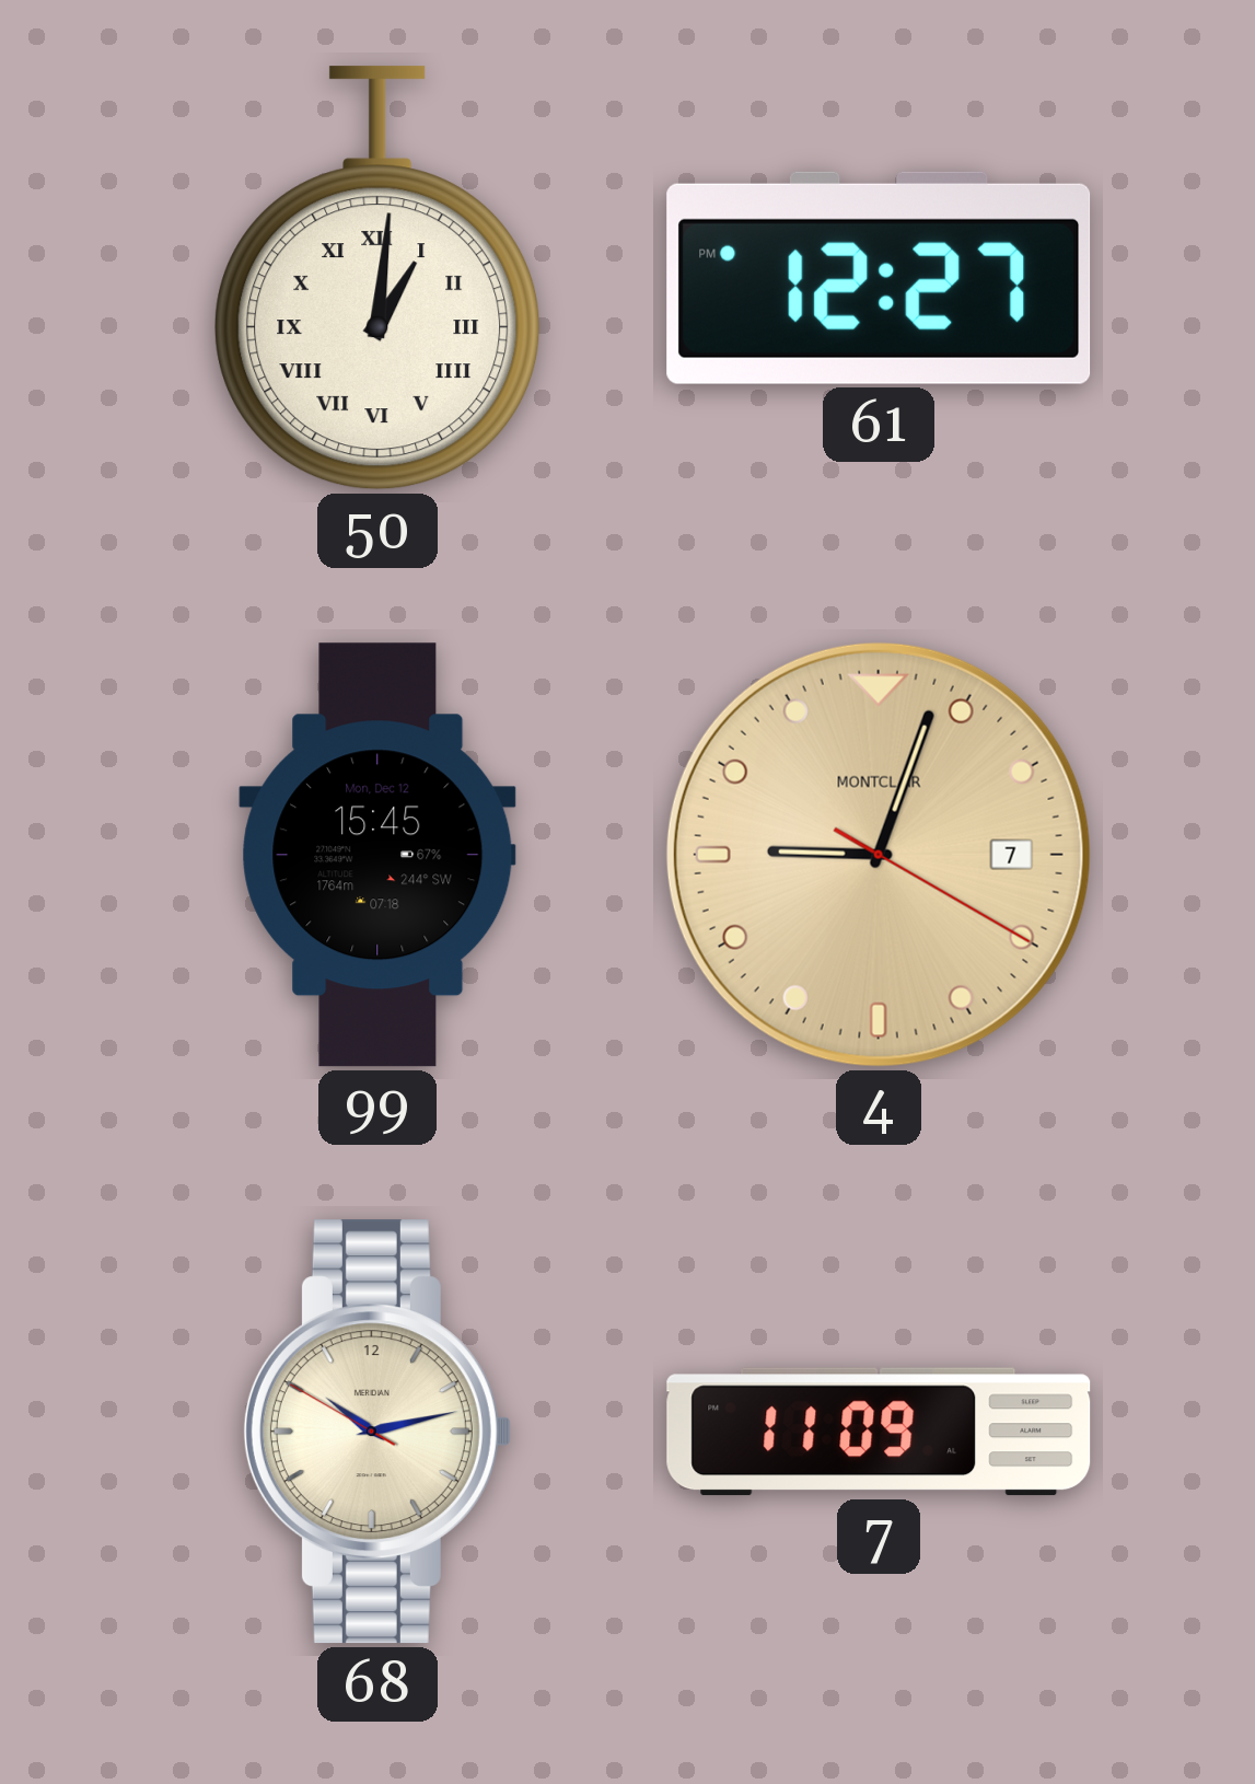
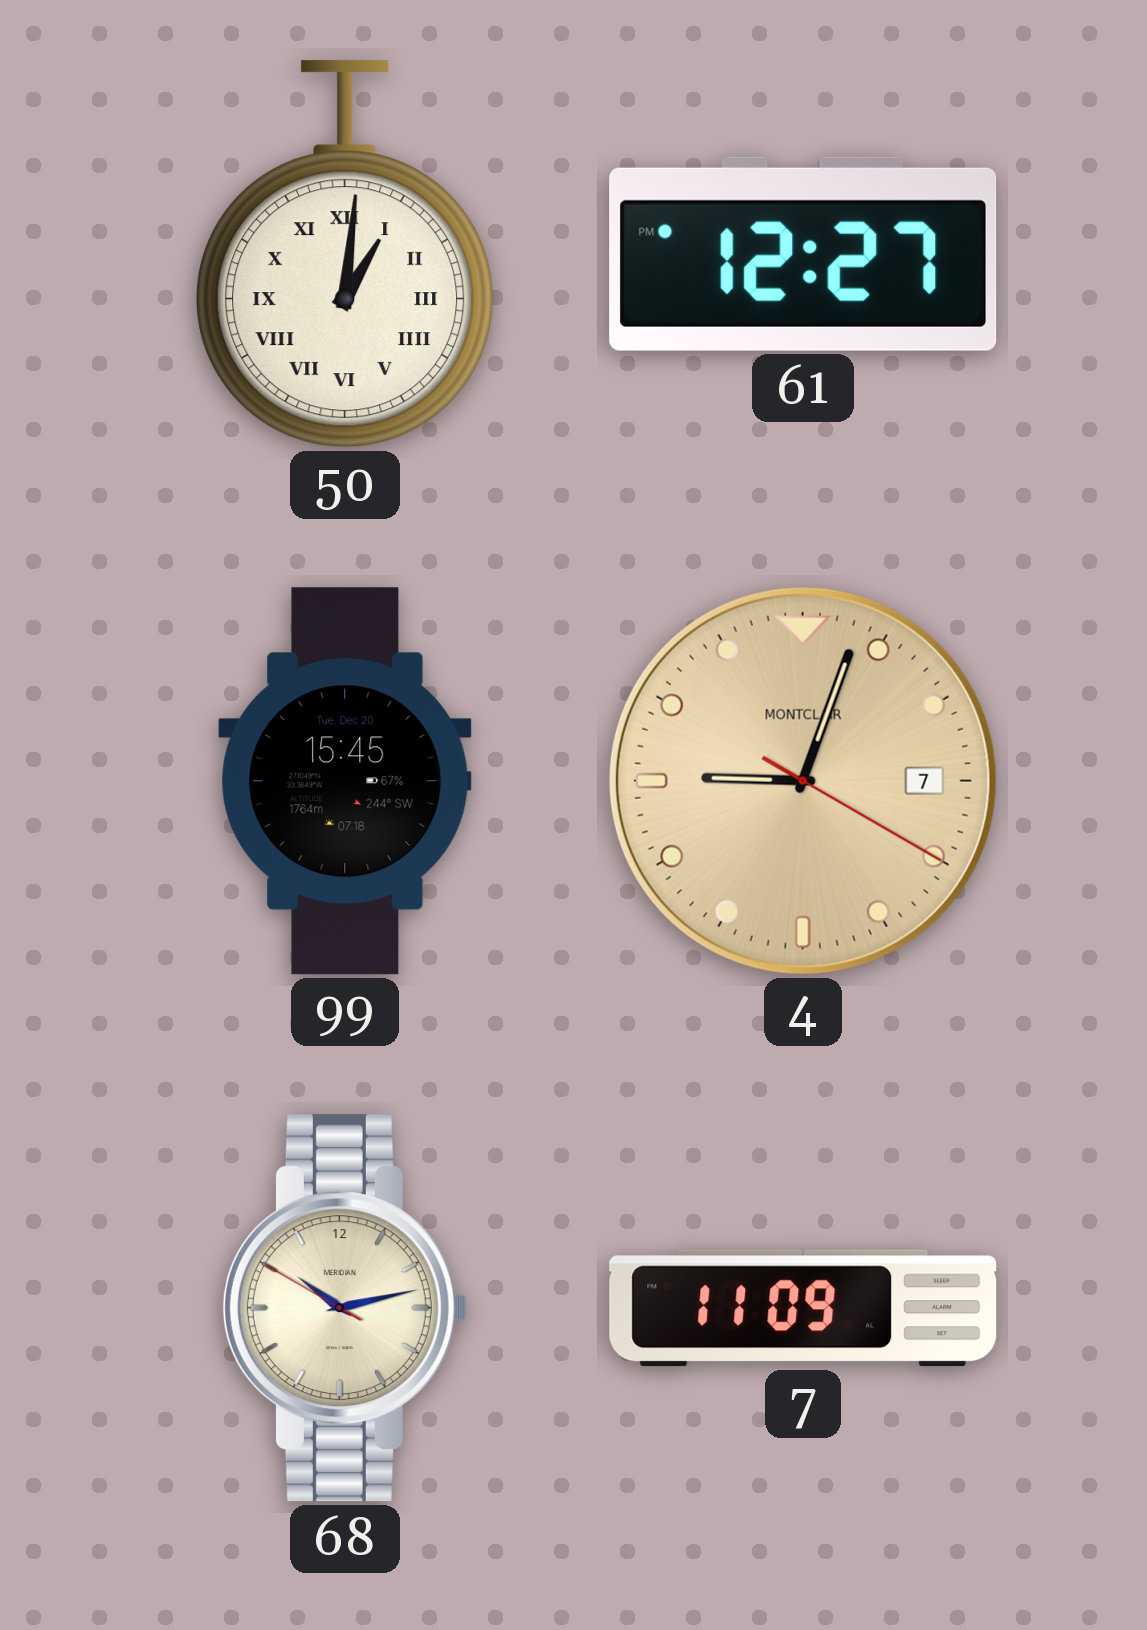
99 date: Mon, Dec 12 -> Tue, Dec 20 (345, 781)
